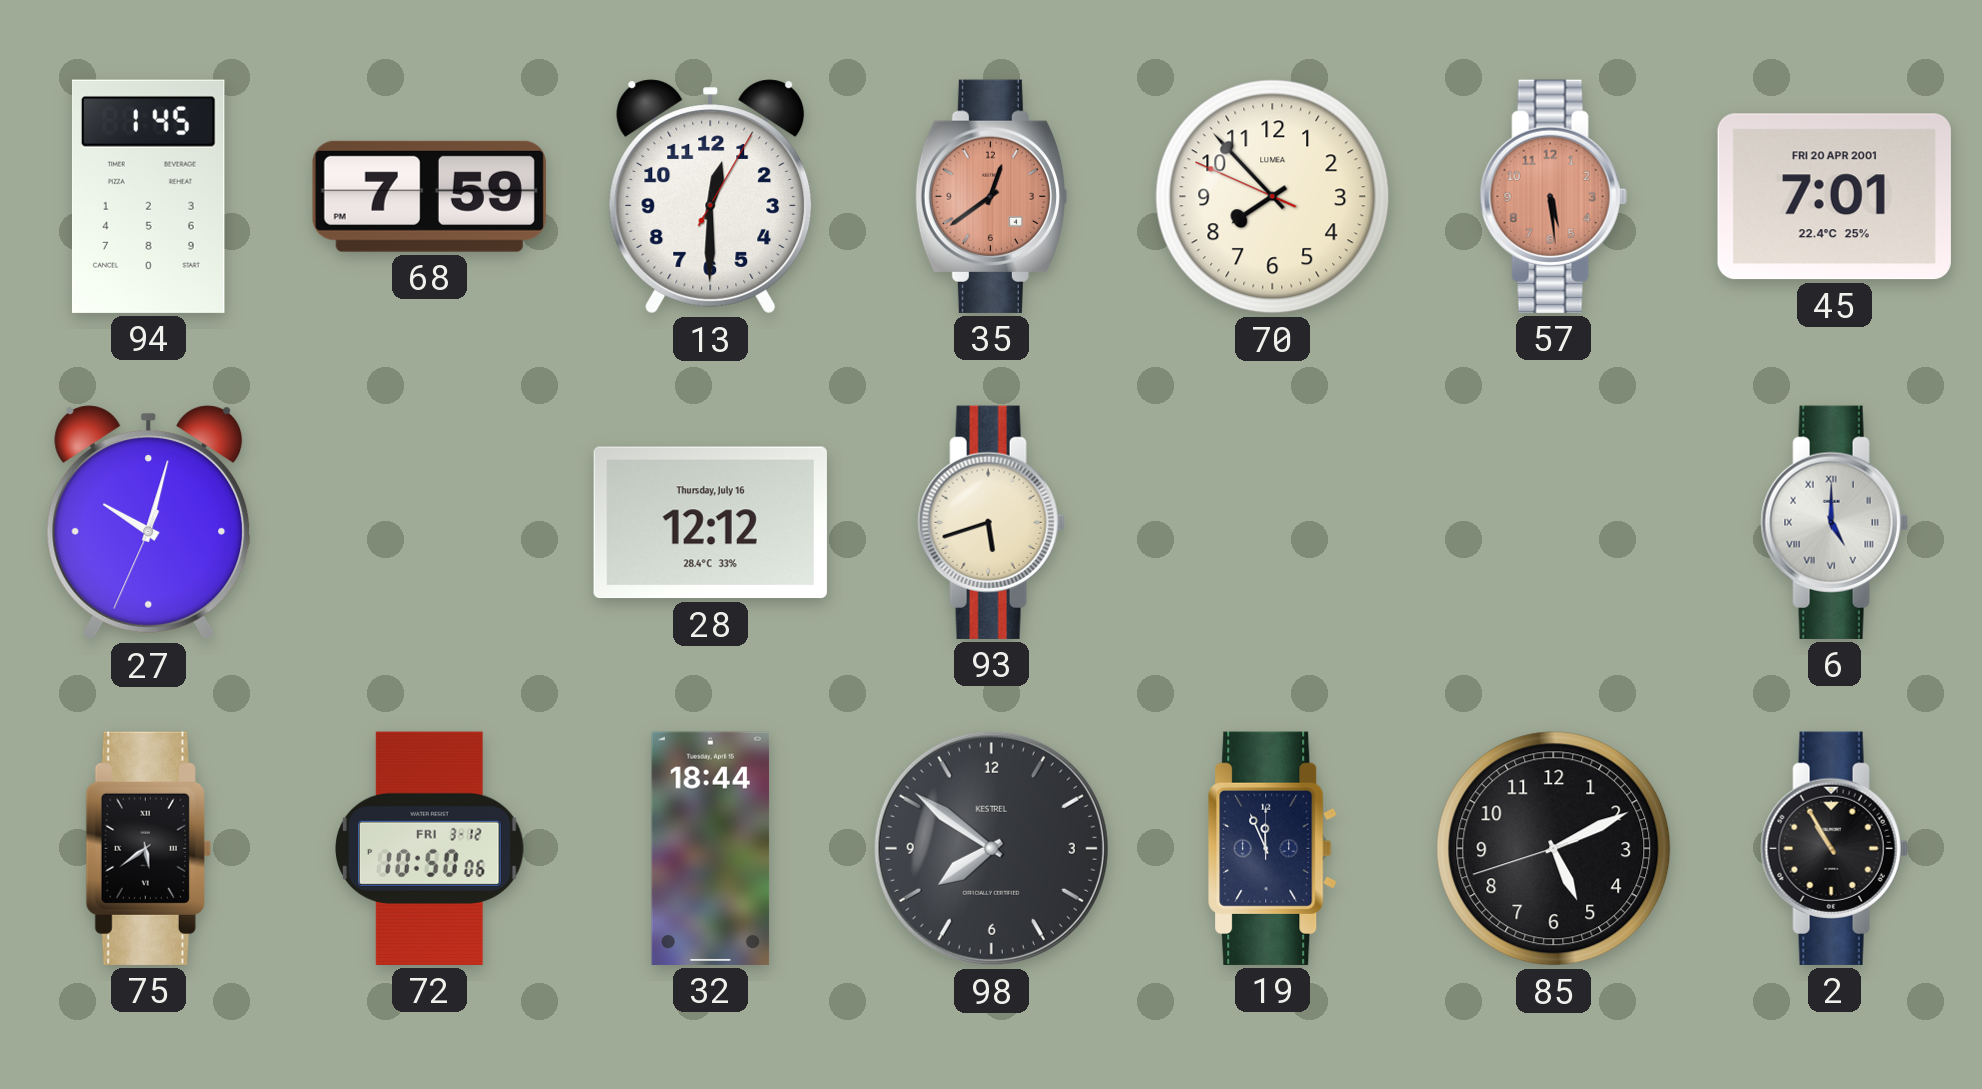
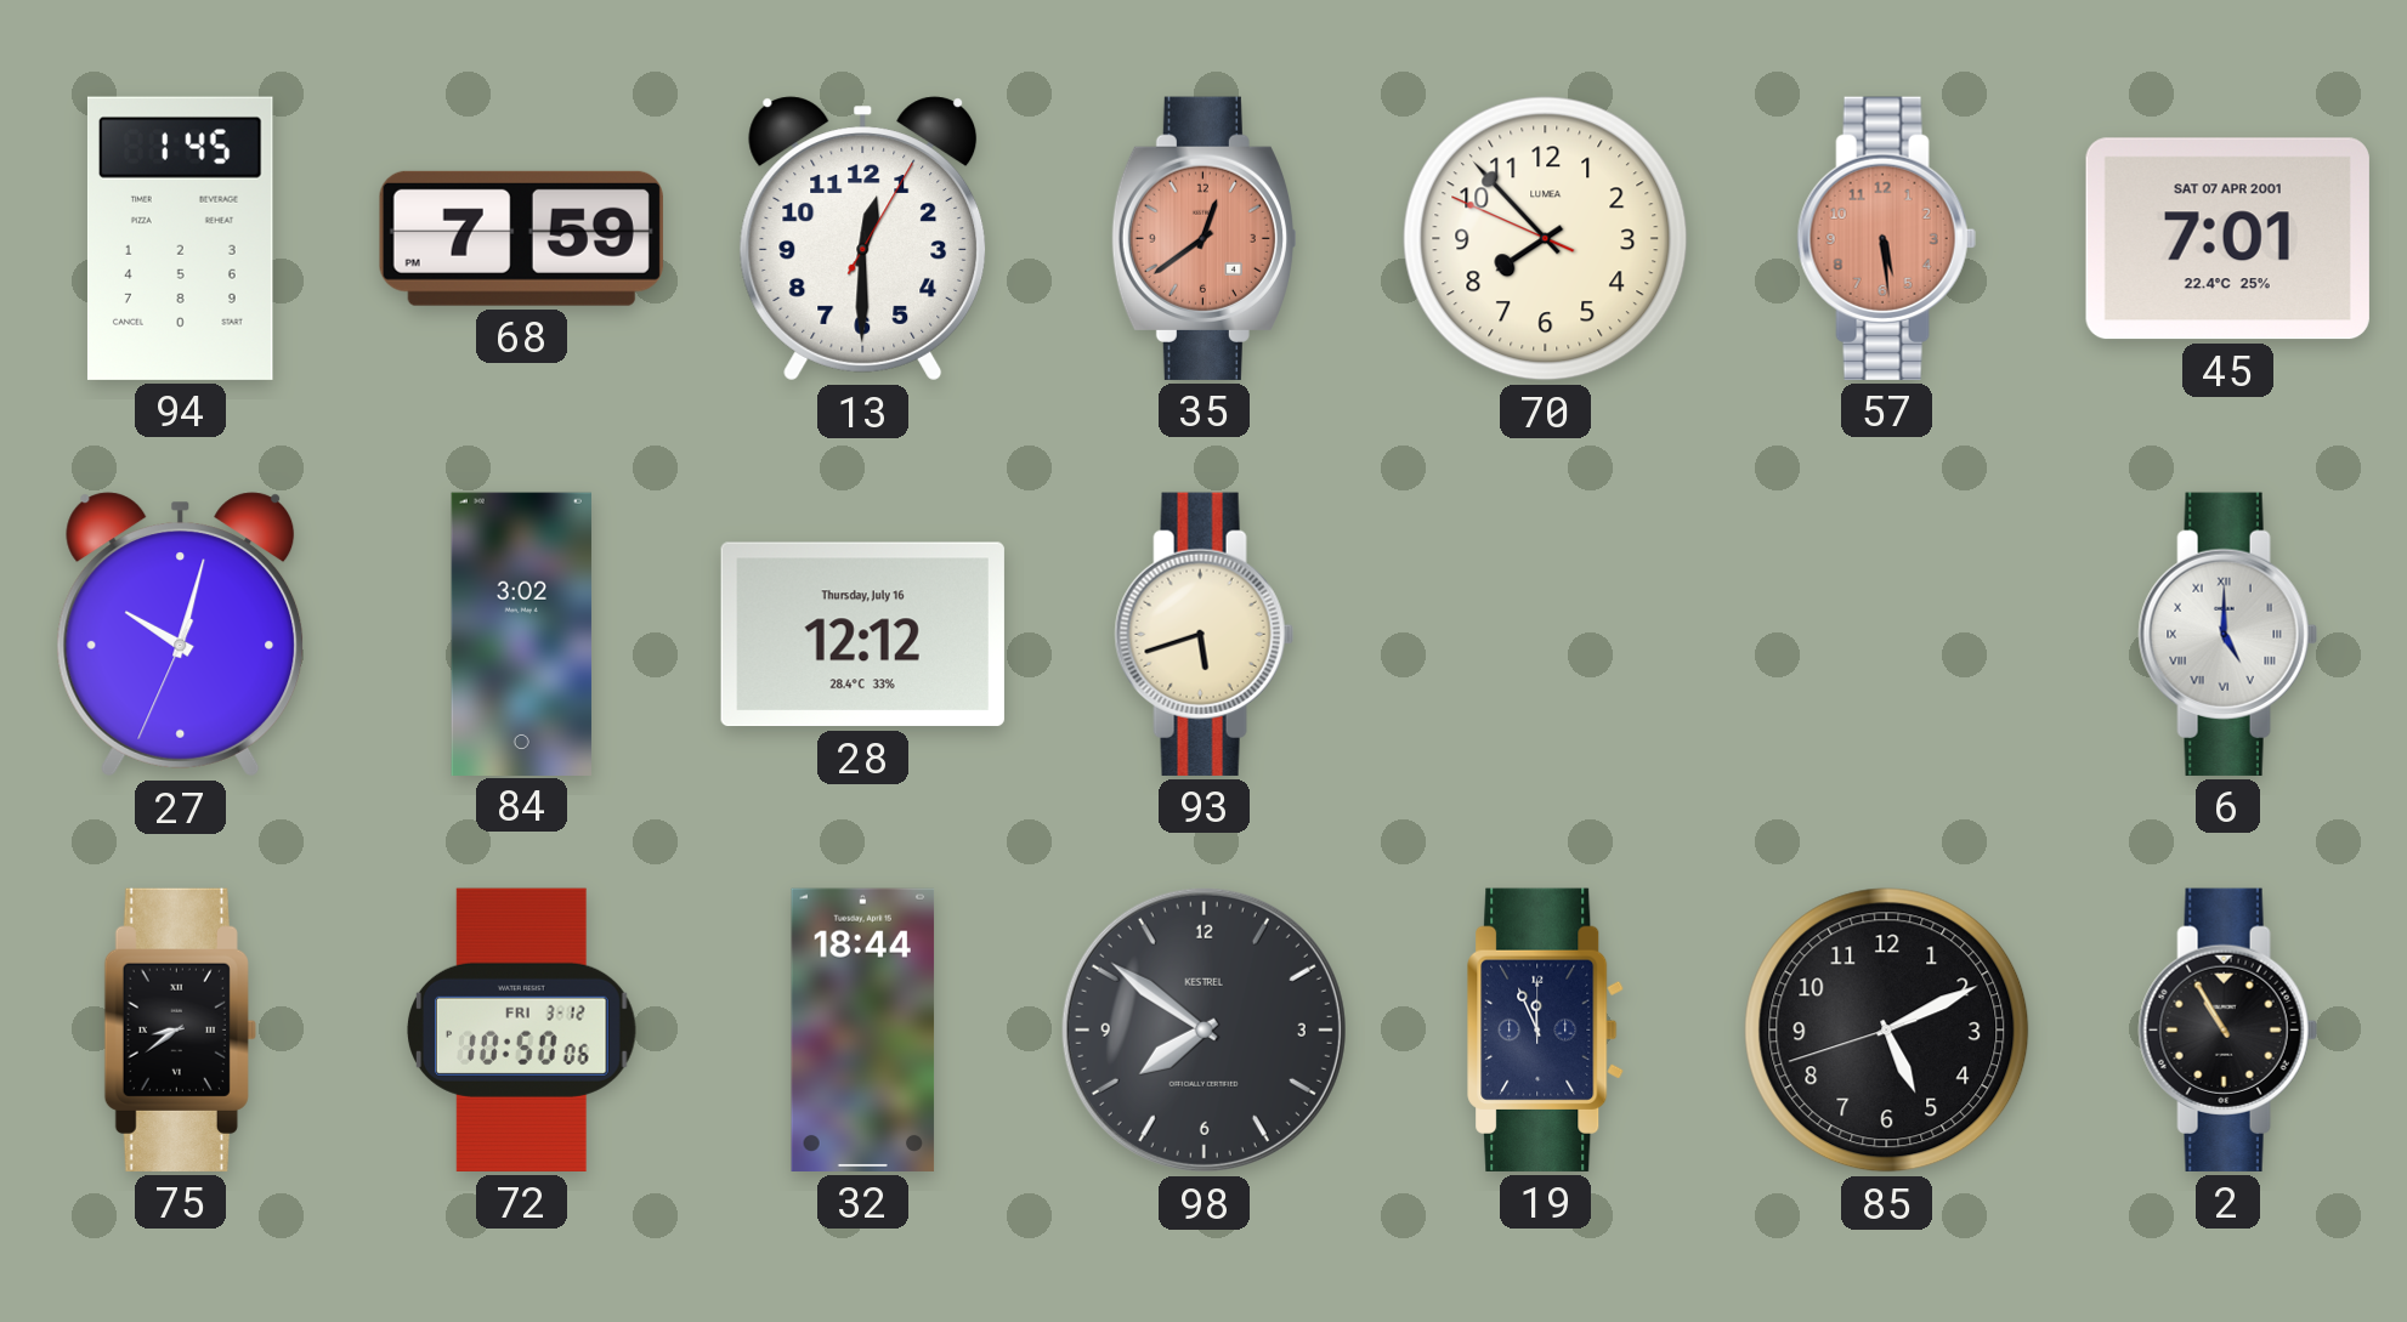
45 date: FRI 20 APR 2001 -> SAT 07 APR 2001 (2227, 239)
84: none -> 3:02 (521, 634)
75: 5:39 -> 8:39 (180, 1029)
